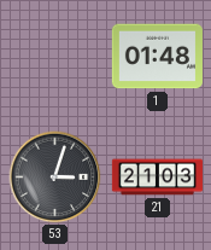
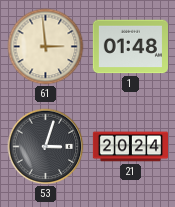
61: none -> 2:59 (46, 47)
21: 21:03 -> 20:24 (130, 147)
